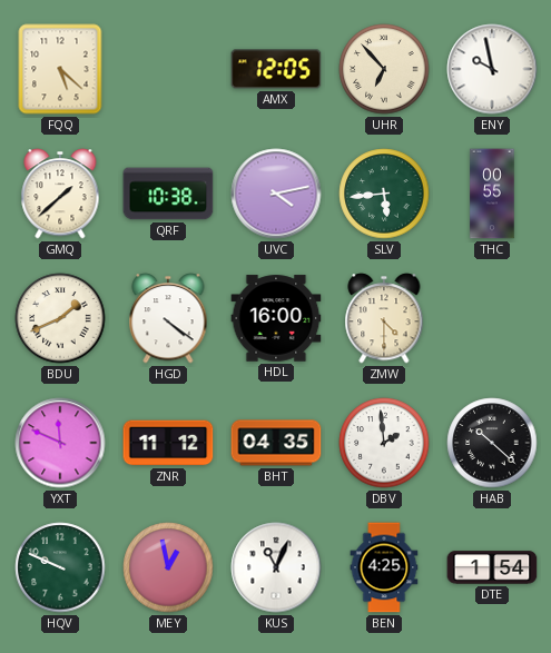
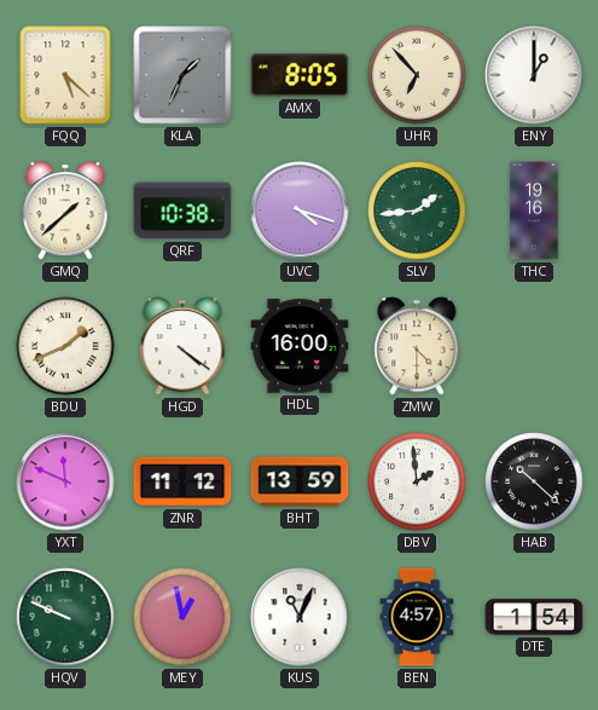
KLA: none -> 1:34 (182, 75)
AMX: 12:05 -> 8:05 (300, 75)
ENY: 9:58 -> 1:00 (534, 75)
UVC: 4:13 -> 4:18 (300, 210)
SLV: 5:44 -> 1:44 (417, 210)
THC: 00:55 -> 19:16 (534, 210)
BHT: 04:35 -> 13:59 (300, 481)
BEN: 4:25 -> 4:57 (417, 617)
